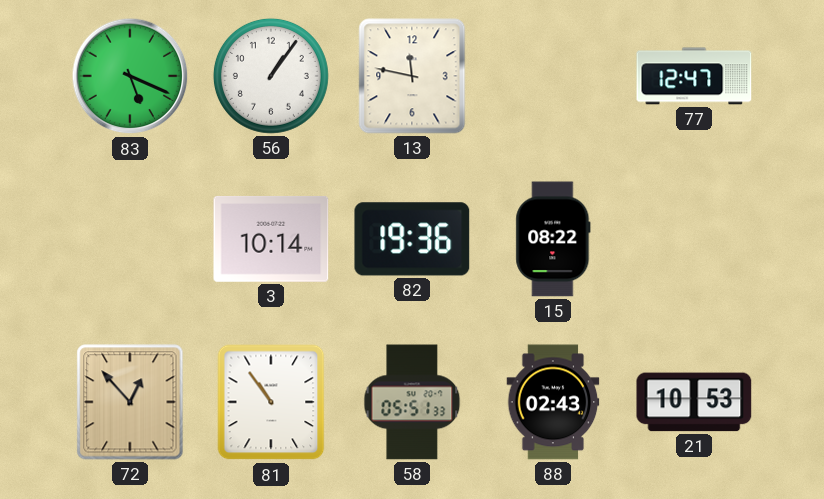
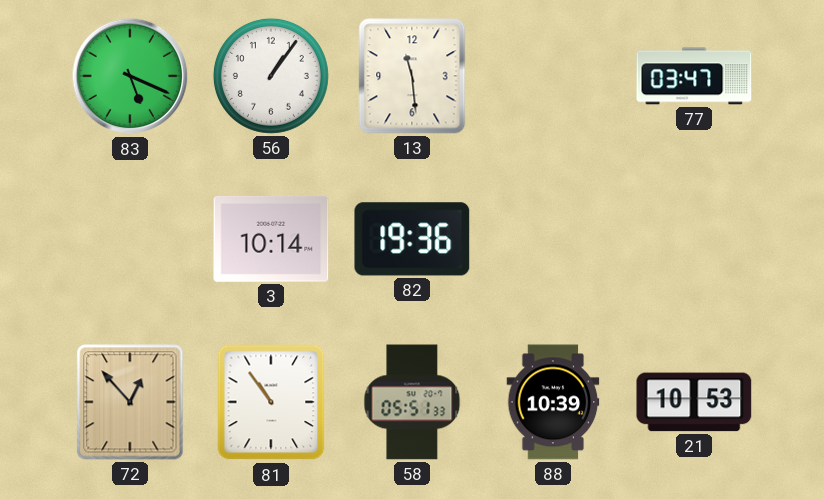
13: 11:47 -> 11:29 (412, 76)
77: 12:47 -> 03:47 (694, 76)
15: 08:22 -> none (553, 239)
88: 02:43 -> 10:39 (553, 402)
